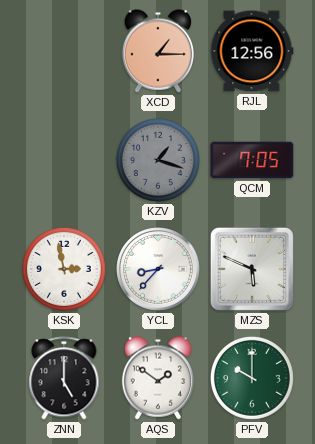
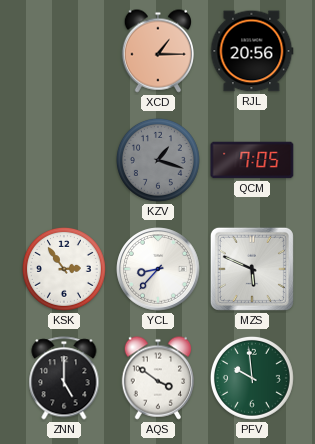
RJL: 12:56 -> 20:56 (252, 51)
KSK: 2:58 -> 2:54 (64, 269)
AQS: 1:51 -> 3:51 (157, 378)
PFV: 10:00 -> 9:59 (252, 378)
